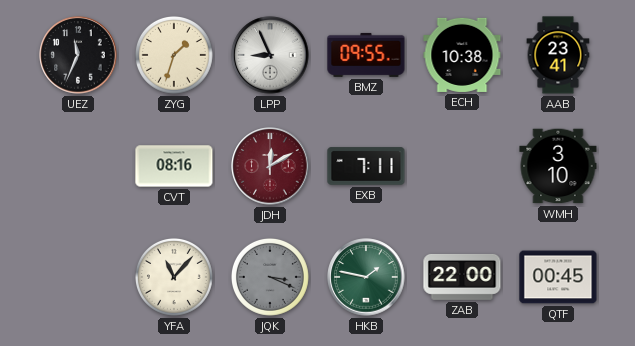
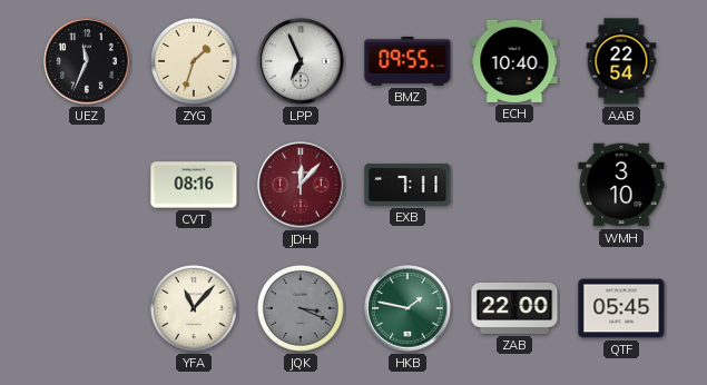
LPP: 8:56 -> 6:56 (301, 61)
ECH: 10:38 -> 10:40 (514, 61)
AAB: 23:41 -> 22:54 (621, 61)
JDH: 12:10 -> 12:07 (301, 185)
QTF: 00:45 -> 05:45 (621, 308)
